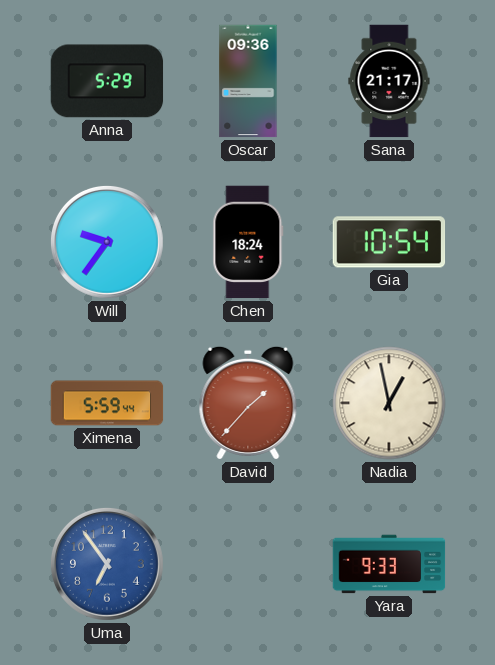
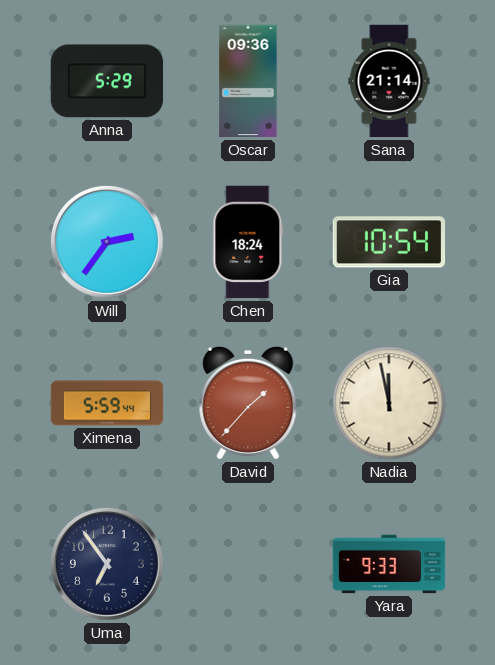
Sana: 21:17 -> 21:14 (389, 81)
Will: 9:36 -> 2:36 (107, 242)
Nadia: 12:58 -> 11:58 (389, 403)
Uma dial: blue -> navy (107, 564)
